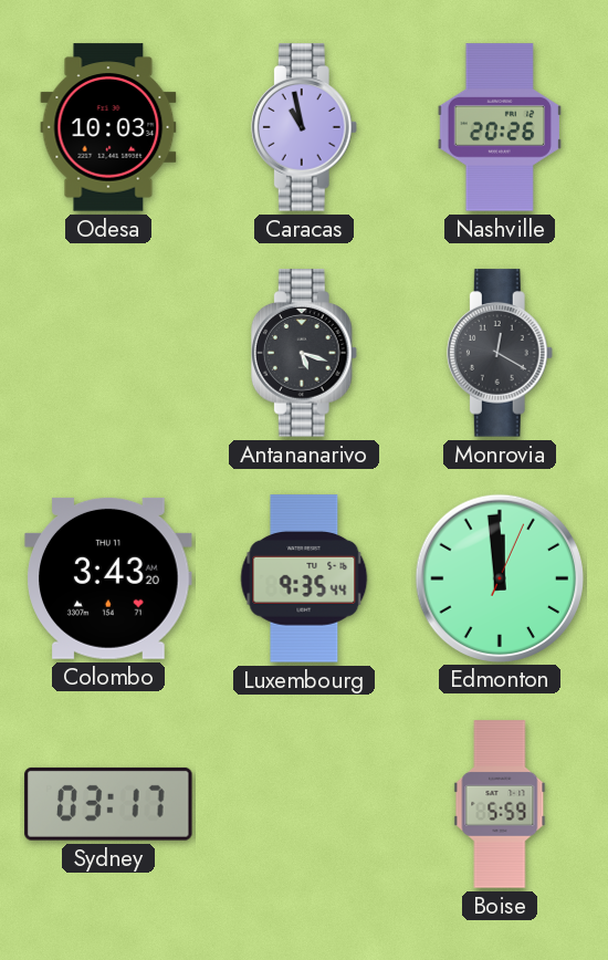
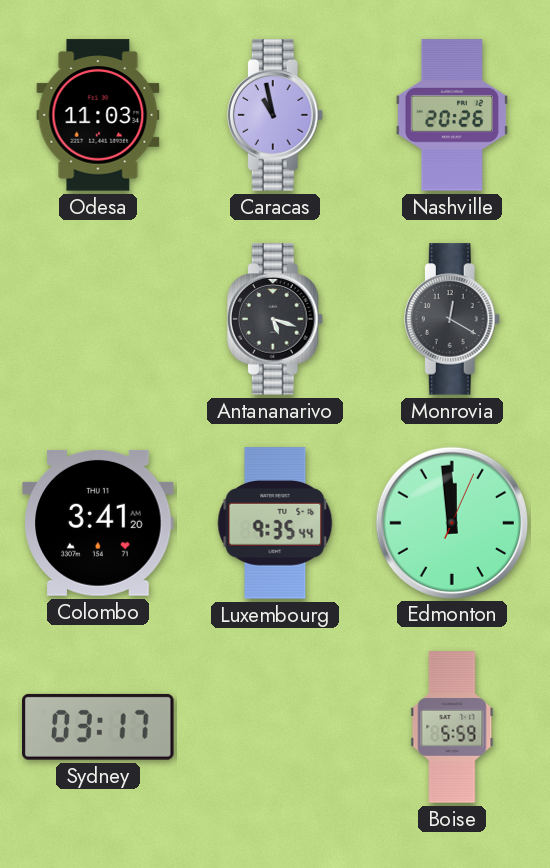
Odesa: 10:03 -> 11:03 (98, 115)
Colombo: 3:43 -> 3:41 (98, 523)
